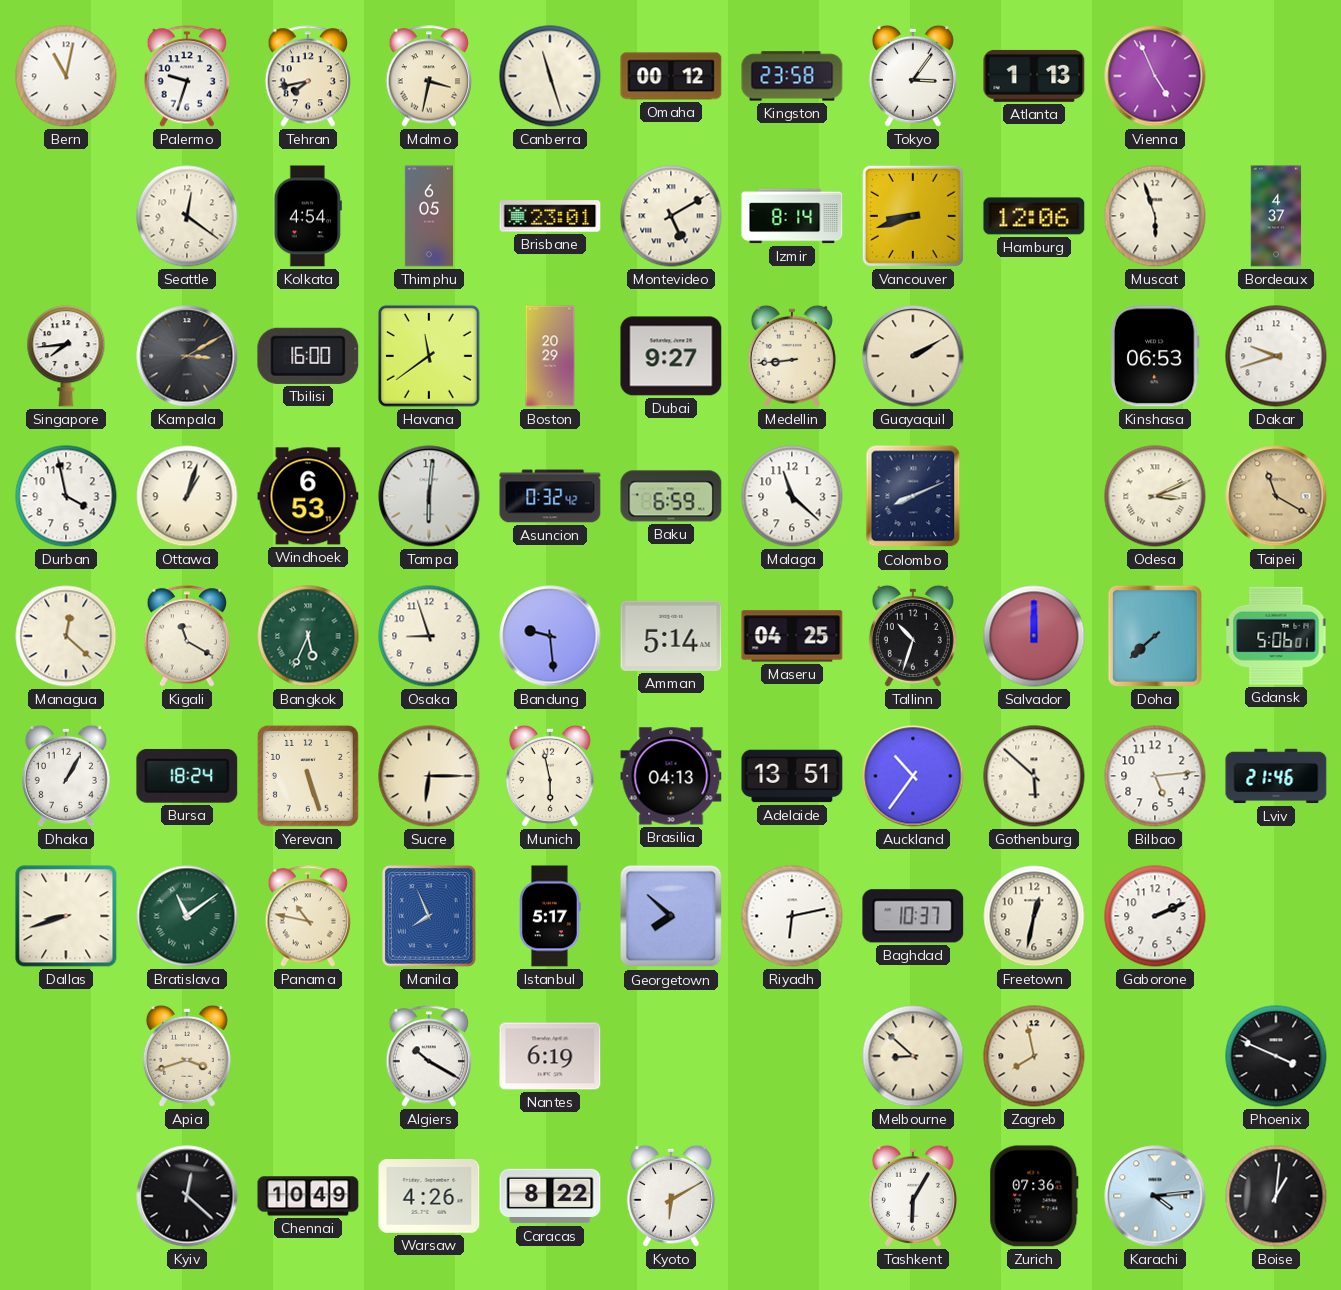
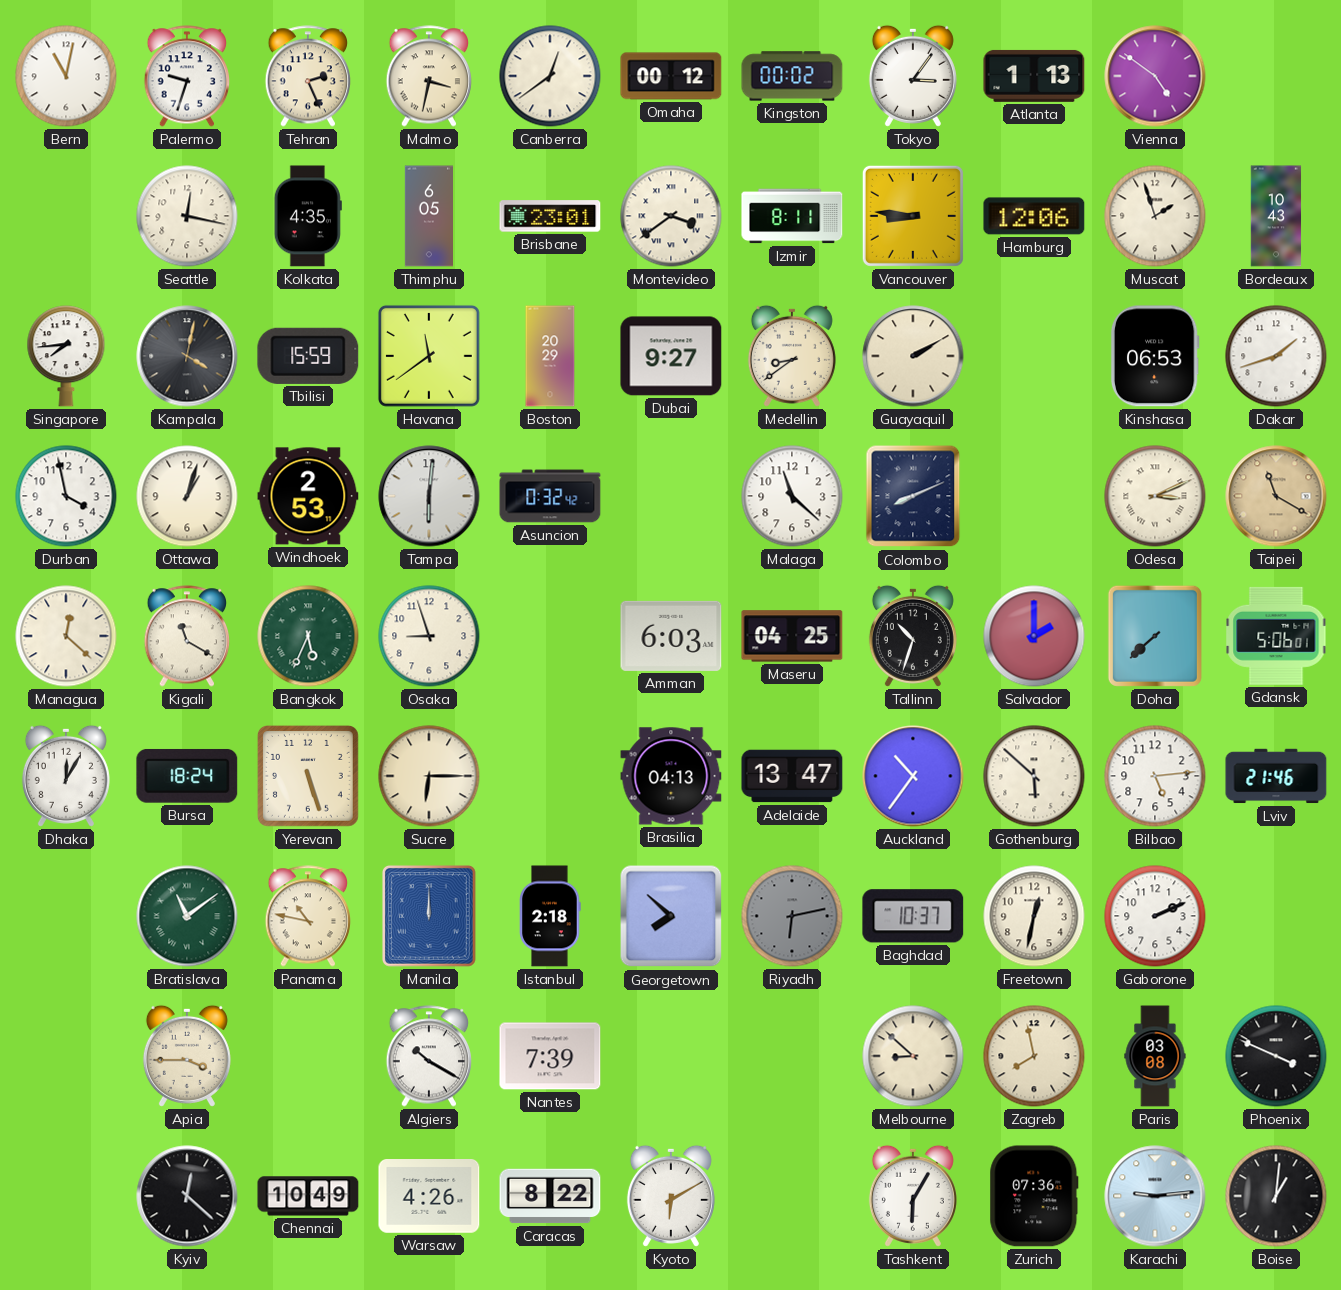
Tehran: 7:43 -> 2:26 (307, 76)
Canberra: 11:27 -> 12:39 (550, 76)
Kingston: 23:58 -> 00:02 (792, 76)
Vienna: 4:56 -> 4:51 (1155, 76)
Seattle: 12:21 -> 12:17 (187, 216)
Kolkata: 4:54 -> 4:35 (308, 216)
Montevideo: 5:10 -> 3:39 (671, 216)
Izmir: 8:14 -> 8:11 (792, 216)
Vancouver: 8:42 -> 8:46 (913, 216)
Muscat: 5:57 -> 1:57 (1155, 216)
Bordeaux: 4:37 -> 10:43 (1276, 216)
Kampala: 3:10 -> 4:02 (187, 356)
Tbilisi: 16:00 -> 15:59 (308, 356)
Medellin: 8:44 -> 8:39 (792, 356)
Dakar: 9:42 -> 1:42 (1276, 356)
Windhoek: 6:53 -> 2:53 (308, 496)
Baku: 6:59 -> none (671, 496)
Bandung: 9:29 -> none (550, 636)
Amman: 5:14 -> 6:03 (671, 636)
Salvador: 12:00 -> 2:00 (1034, 636)
Dhaka: 1:05 -> 12:05 (66, 776)
Munich: 5:58 -> none (550, 776)
Adelaide: 13:51 -> 13:47 (792, 776)
Dallas: 8:42 -> none (66, 916)
Manila: 7:56 -> 12:00 (429, 916)
Istanbul: 5:17 -> 2:18 (550, 916)
Riyadh dial: white -> grey (792, 916)
Apia: 3:42 -> 3:45 (187, 1056)
Nantes: 6:19 -> 7:39 (550, 1056)
Paris: none -> 03:08 (1155, 1056)
Karachi: 4:14 -> 9:14 (1155, 1196)
